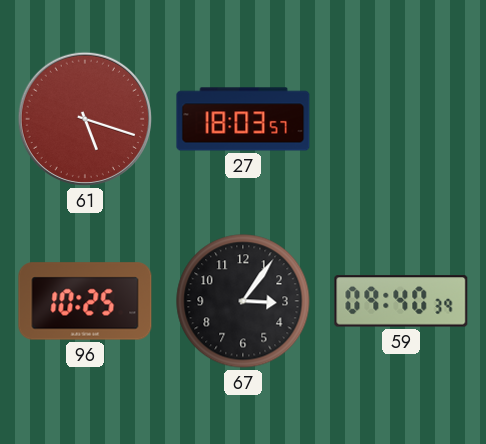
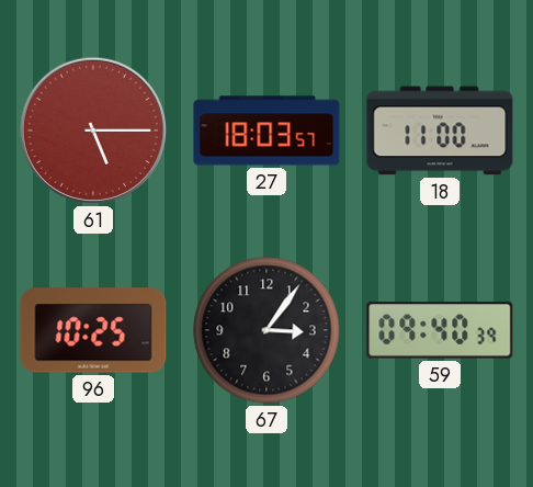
61: 5:18 -> 5:15 (93, 131)
18: none -> 11:00 (440, 131)
